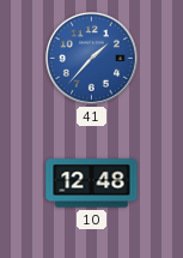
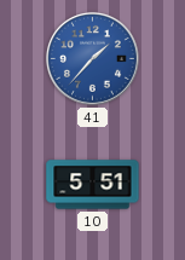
10: 12:48 -> 5:51 (93, 185)
